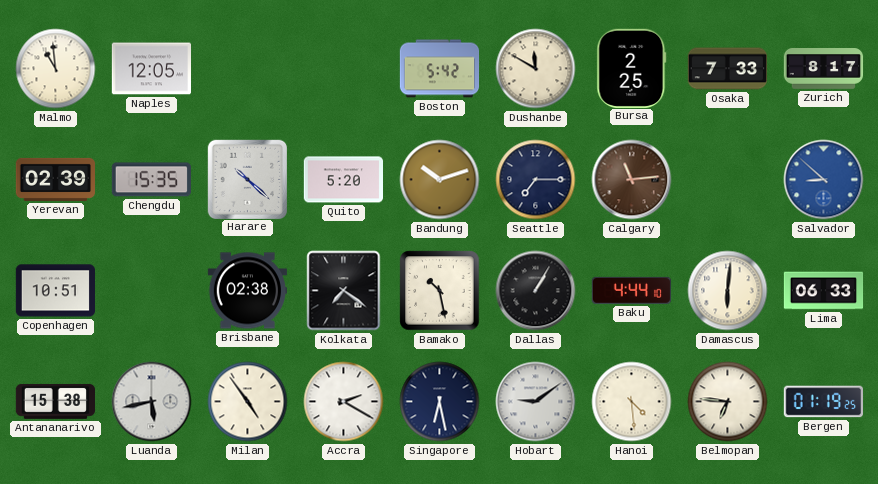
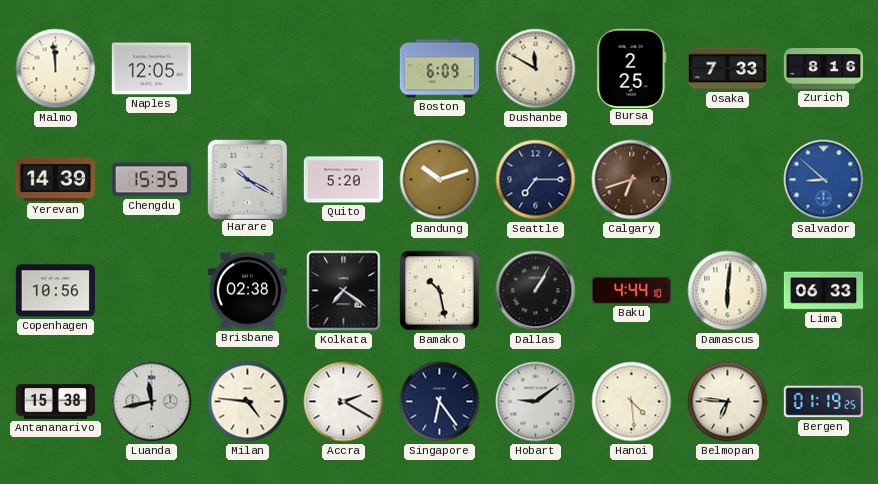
Malmo: 10:59 -> 11:59 (56, 69)
Boston: 5:42 -> 6:09 (440, 69)
Zurich: 8:17 -> 8:16 (824, 69)
Yerevan: 02:39 -> 14:39 (55, 179)
Harare: 10:22 -> 10:20 (247, 179)
Calgary: 11:14 -> 6:42 (632, 180)
Copenhagen: 10:51 -> 10:56 (55, 291)
Luanda: 5:43 -> 11:43 (152, 402)
Milan: 4:54 -> 4:46 (248, 402)
Singapore: 6:28 -> 6:24 (440, 402)
